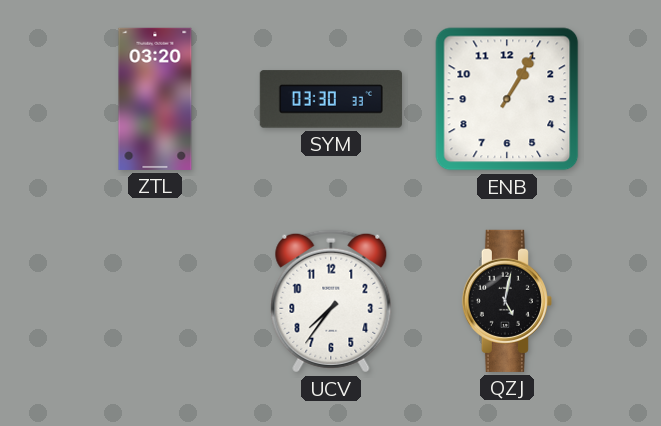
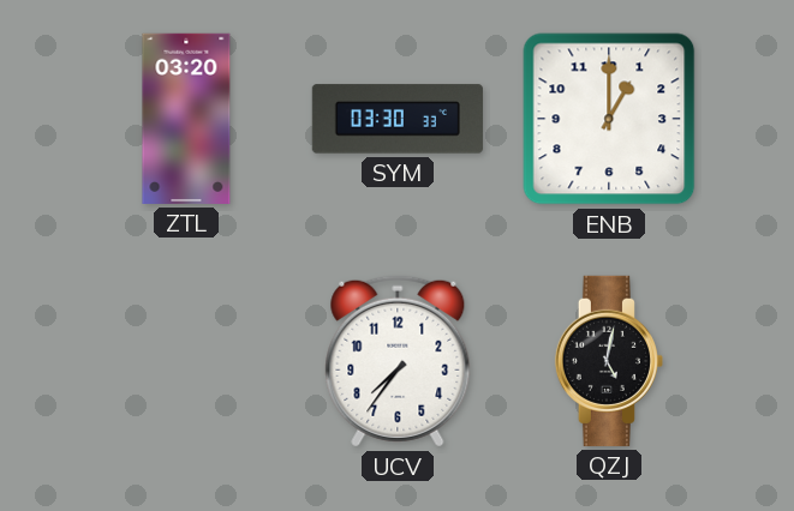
ENB: 1:05 -> 1:00 (609, 119)
